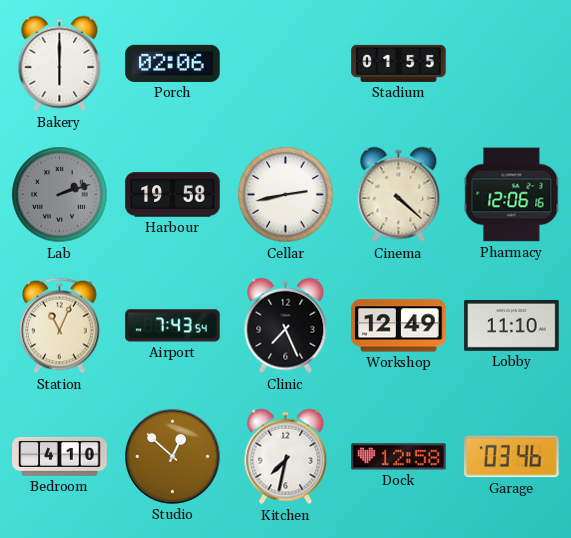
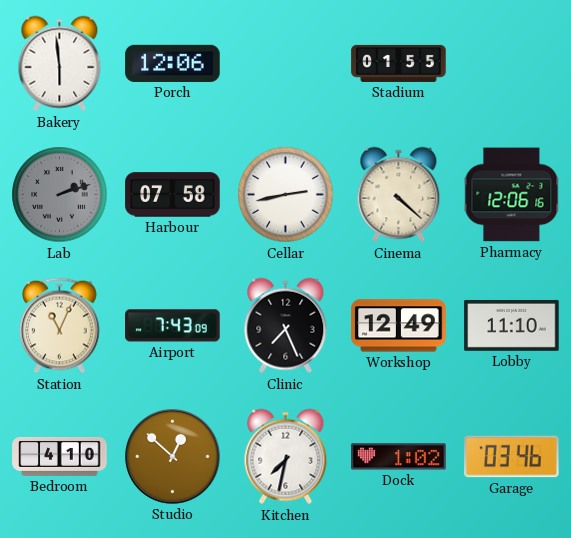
Bakery: 6:00 -> 5:59 (60, 64)
Porch: 02:06 -> 12:06 (173, 63)
Harbour: 19:58 -> 07:58 (173, 195)
Airport: 7:43:54 -> 7:43:09 (173, 326)
Dock: 12:58 -> 1:02 (399, 457)
